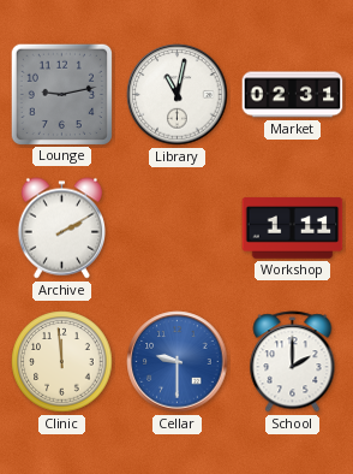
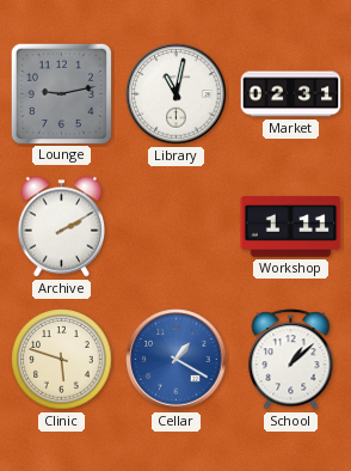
Clinic: 11:59 -> 5:48 (62, 360)
Cellar: 9:30 -> 1:20 (177, 360)
School: 2:00 -> 1:08 (291, 360)
